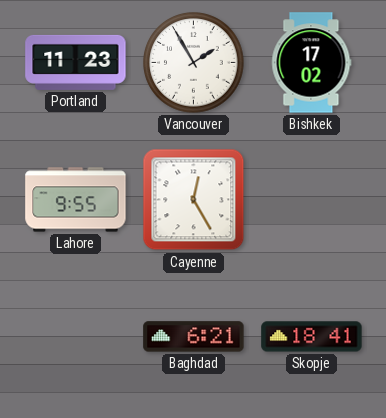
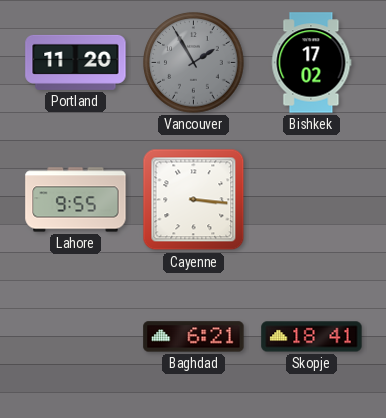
Portland: 11:23 -> 11:20 (76, 62)
Vancouver dial: white -> grey (194, 63)
Cayenne: 12:25 -> 3:16 (194, 200)
